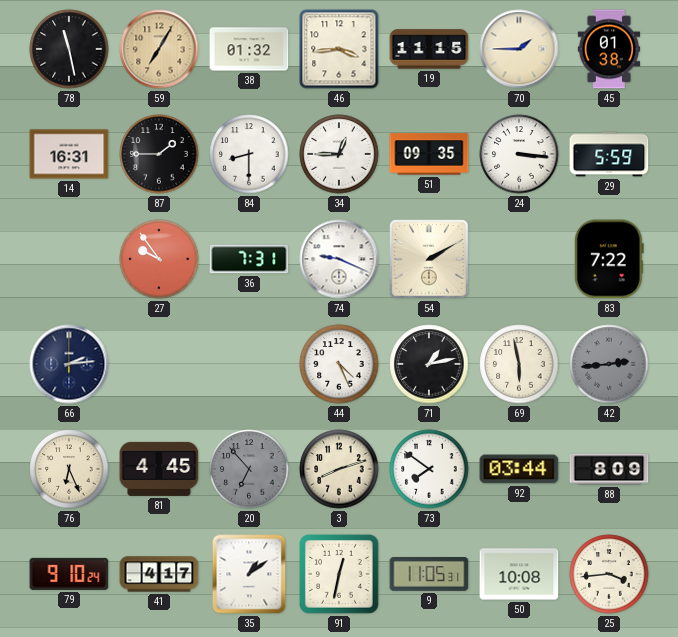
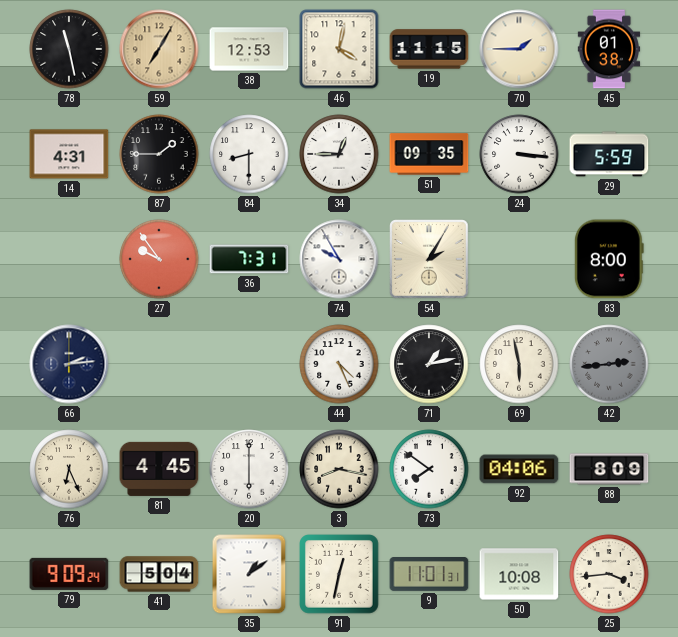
38: 01:32 -> 12:53 (249, 49)
46: 3:44 -> 4:02 (339, 49)
14: 16:31 -> 4:31 (69, 154)
74: 9:19 -> 9:55 (339, 259)
54: 2:10 -> 2:05 (429, 259)
83: 7:22 -> 8:00 (609, 259)
20: 6:53 -> 6:00 (249, 469)
20 dial: grey -> white (249, 469)
3: 8:12 -> 8:17 (339, 469)
92: 03:44 -> 04:06 (519, 469)
79: 9:10 -> 9:09 (69, 574)
41: 4:17 -> 5:04 (159, 574)
9: 11:05 -> 11:01 (429, 575)
